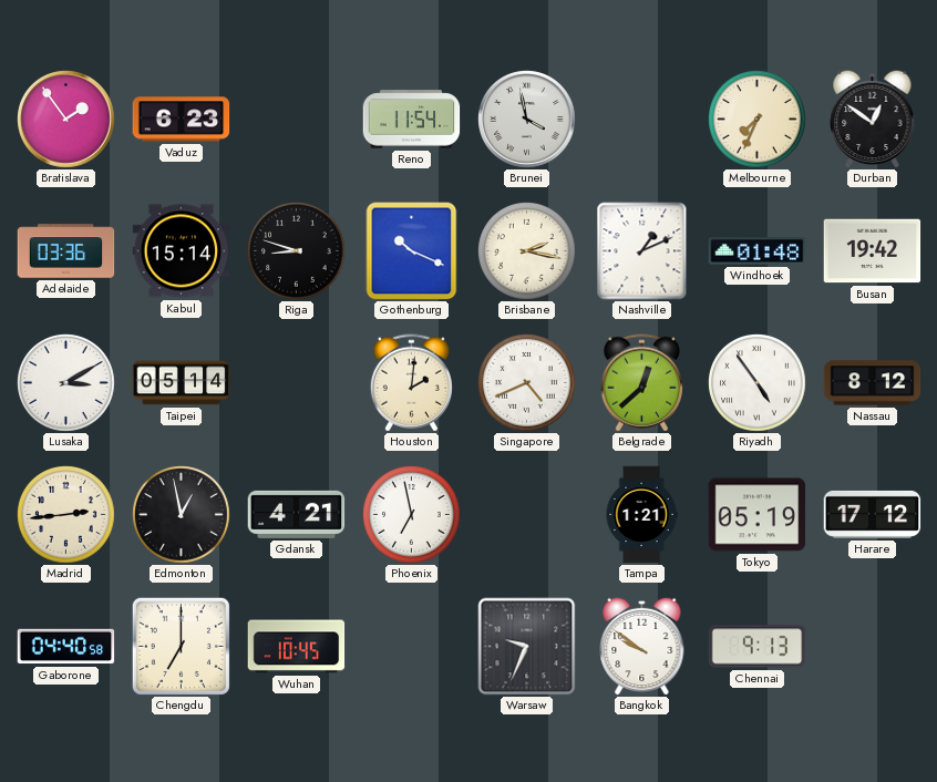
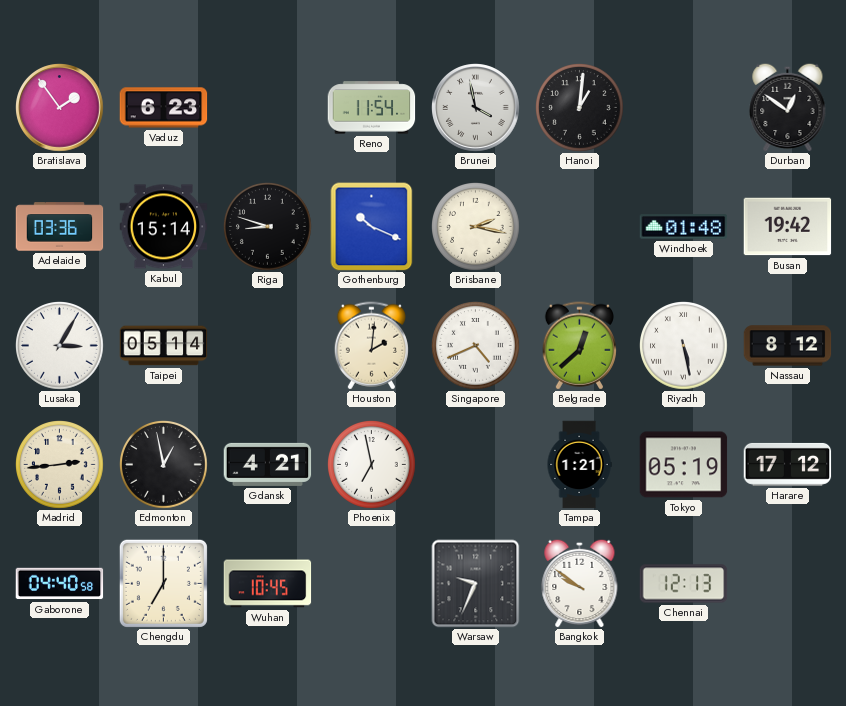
Hanoi: none -> 1:01 (580, 108)
Melbourne: 7:34 -> none (758, 120)
Nashville: 1:11 -> none (642, 251)
Lusaka: 3:10 -> 3:05 (60, 346)
Riyadh: 4:54 -> 5:28 (684, 346)
Chennai: 9:13 -> 12:13 (684, 584)
